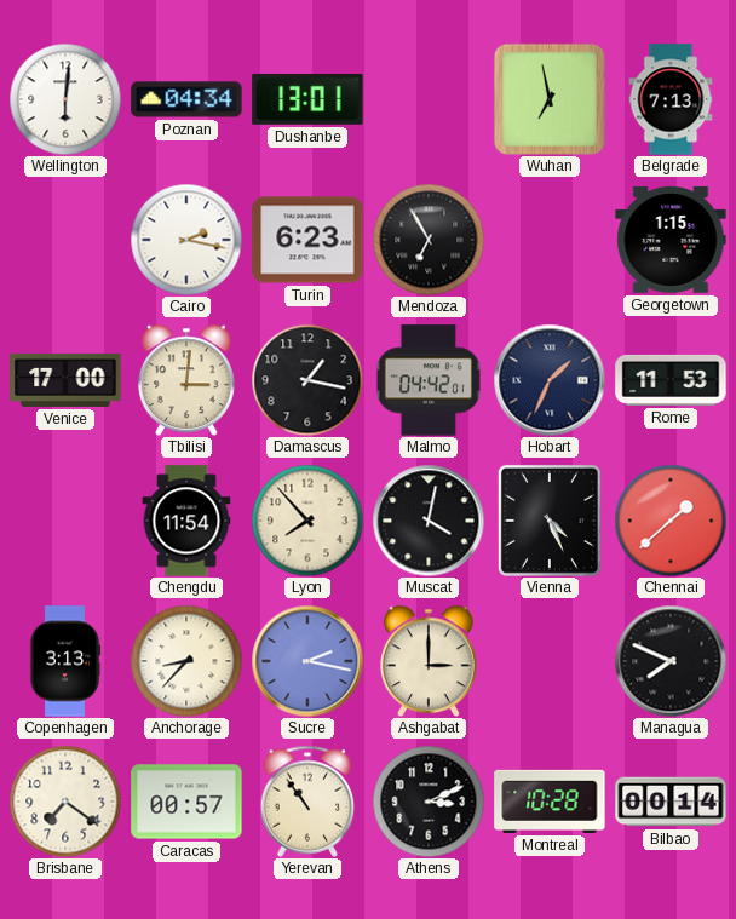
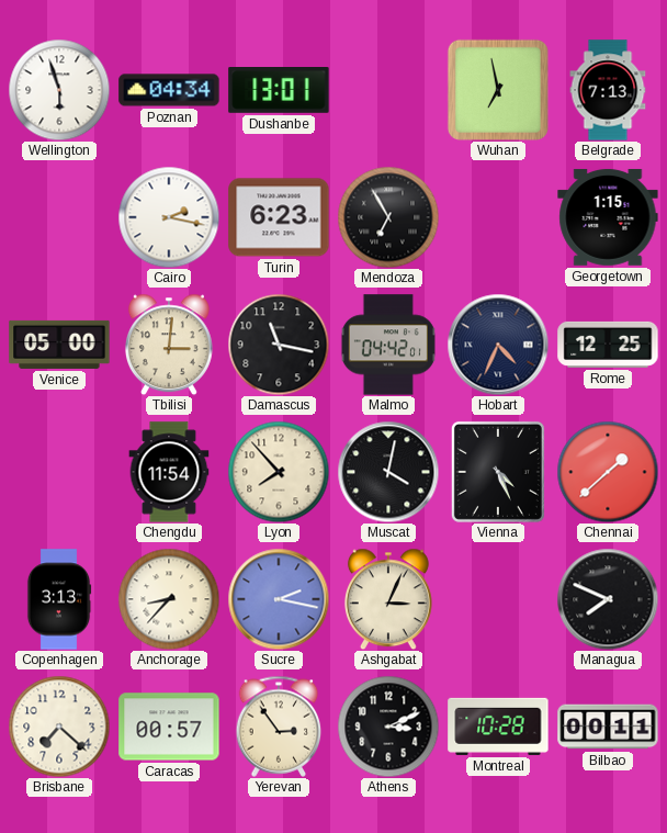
Wellington: 6:01 -> 5:57 (59, 90)
Venice: 17:00 -> 05:00 (59, 345)
Damascus: 1:17 -> 11:17 (279, 345)
Hobart: 1:34 -> 4:34 (498, 345)
Rome: 11:53 -> 12:25 (608, 345)
Ashgabat: 3:00 -> 3:04 (388, 599)
Brisbane: 7:21 -> 7:22 (59, 727)
Yerevan: 10:54 -> 2:54 (279, 727)
Bilbao: 00:14 -> 00:11 (608, 727)
